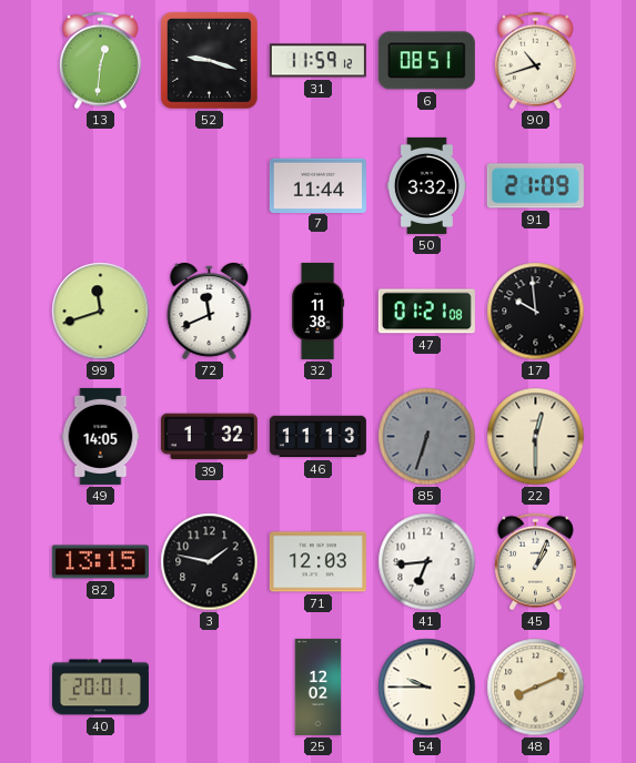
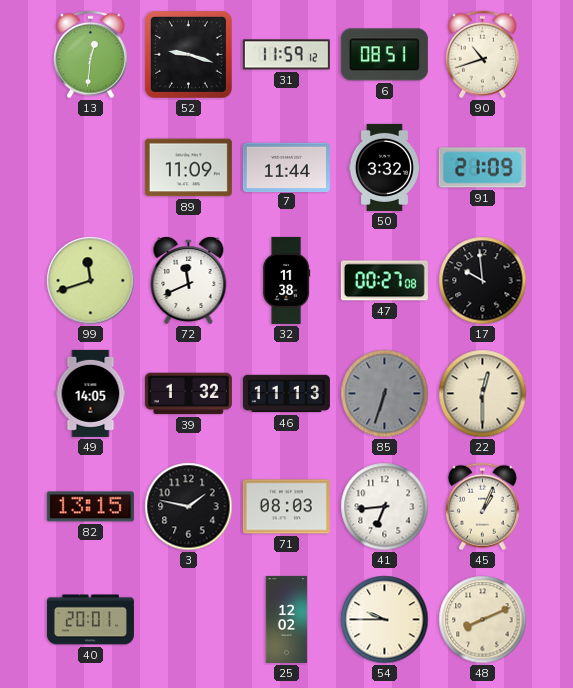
89: none -> 11:09 (188, 168)
47: 01:21 -> 00:27 (384, 281)
71: 12:03 -> 08:03 (286, 507)
